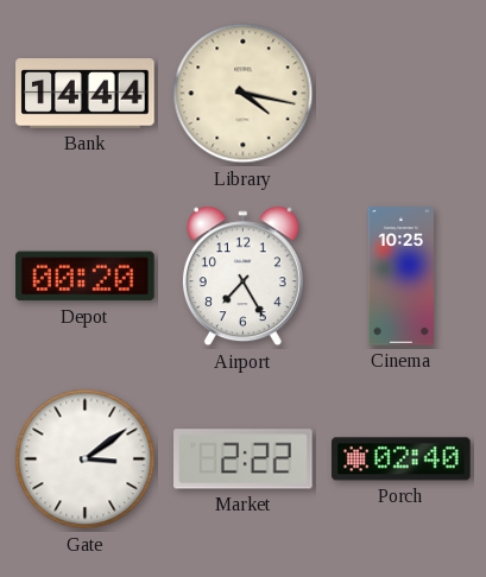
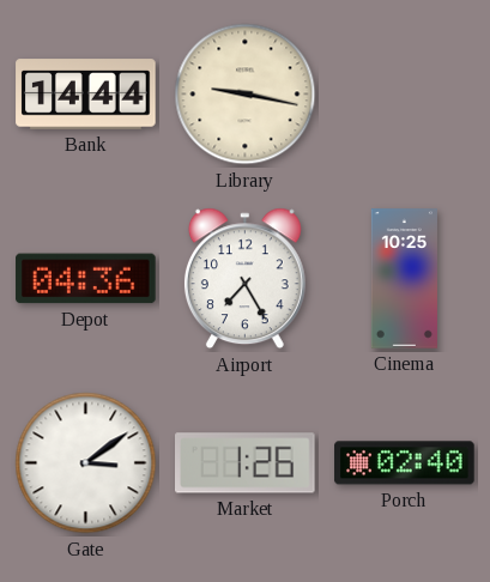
Library: 4:17 -> 9:17 (246, 95)
Depot: 00:20 -> 04:36 (86, 279)
Market: 2:22 -> 1:26 (246, 463)
